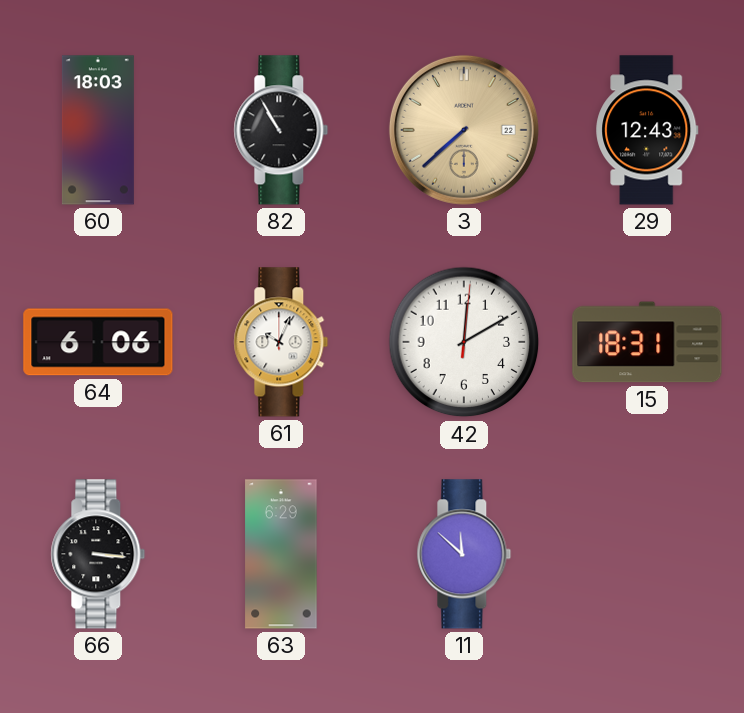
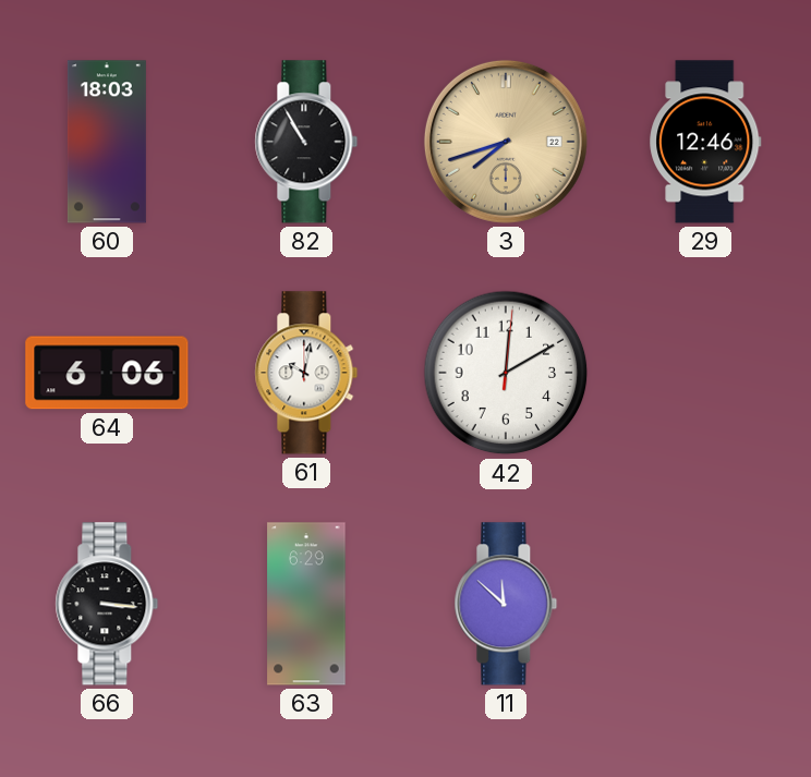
3: 7:38 -> 7:42 (506, 142)
29: 12:43 -> 12:46 (705, 142)
61: 10:04 -> 10:02 (306, 373)
15: 18:31 -> none (647, 342)
